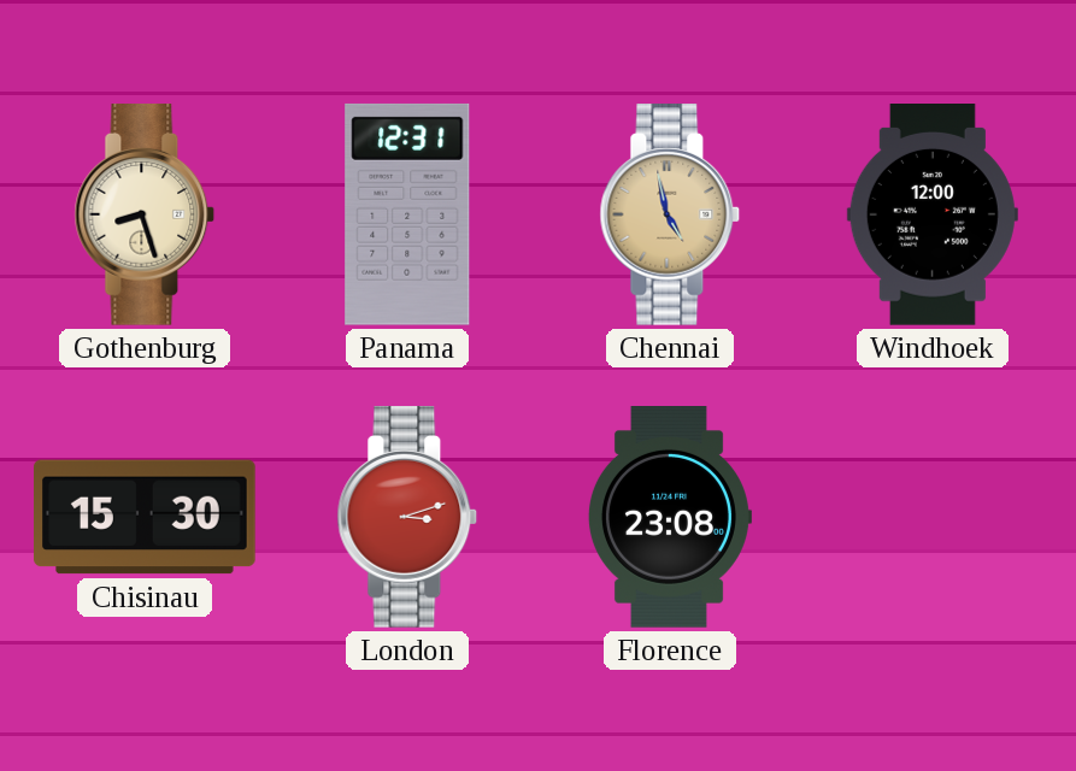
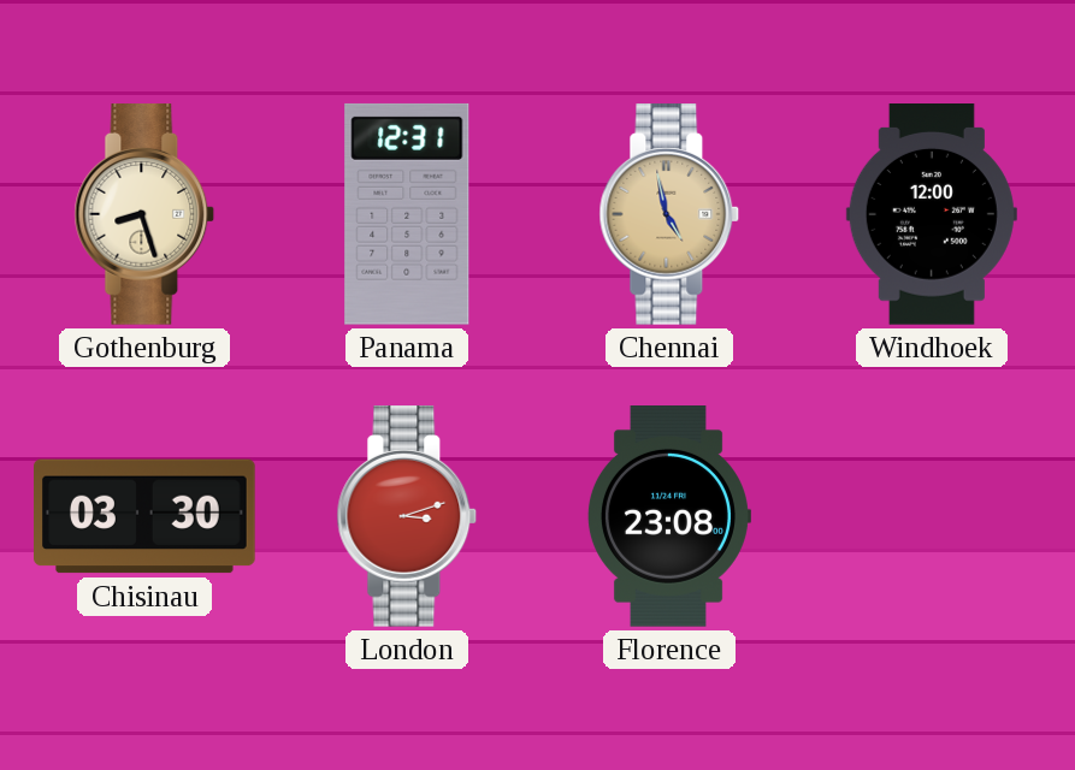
Chisinau: 15:30 -> 03:30 (146, 516)
